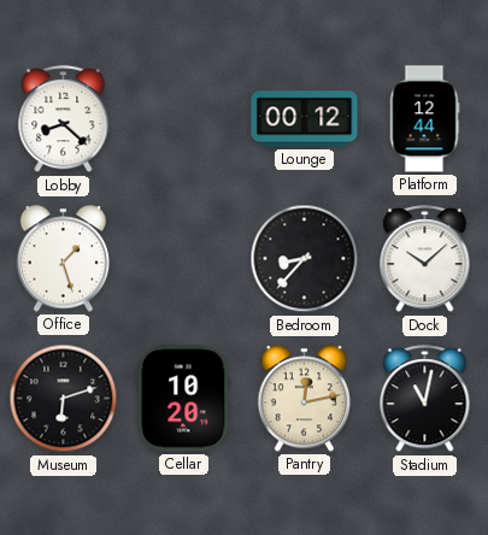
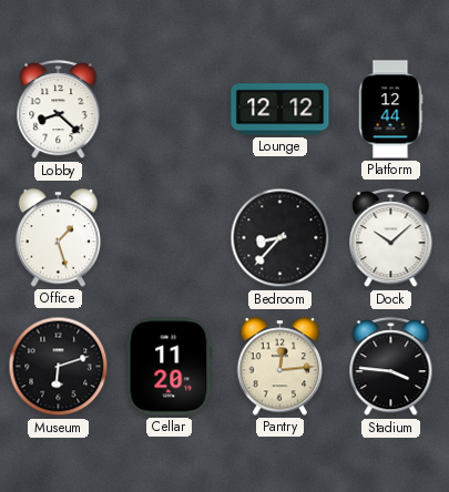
Lounge: 00:12 -> 12:12 (280, 110)
Cellar: 10:20 -> 11:20 (170, 367)
Pantry: 12:13 -> 12:14 (280, 367)
Stadium: 11:02 -> 3:46 (391, 367)
